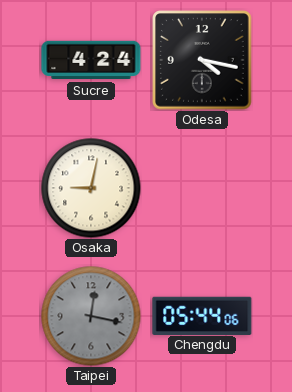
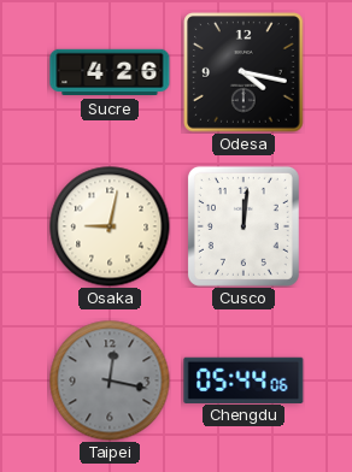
Sucre: 4:24 -> 4:26 (110, 72)
Cusco: none -> 12:01 (244, 226)
